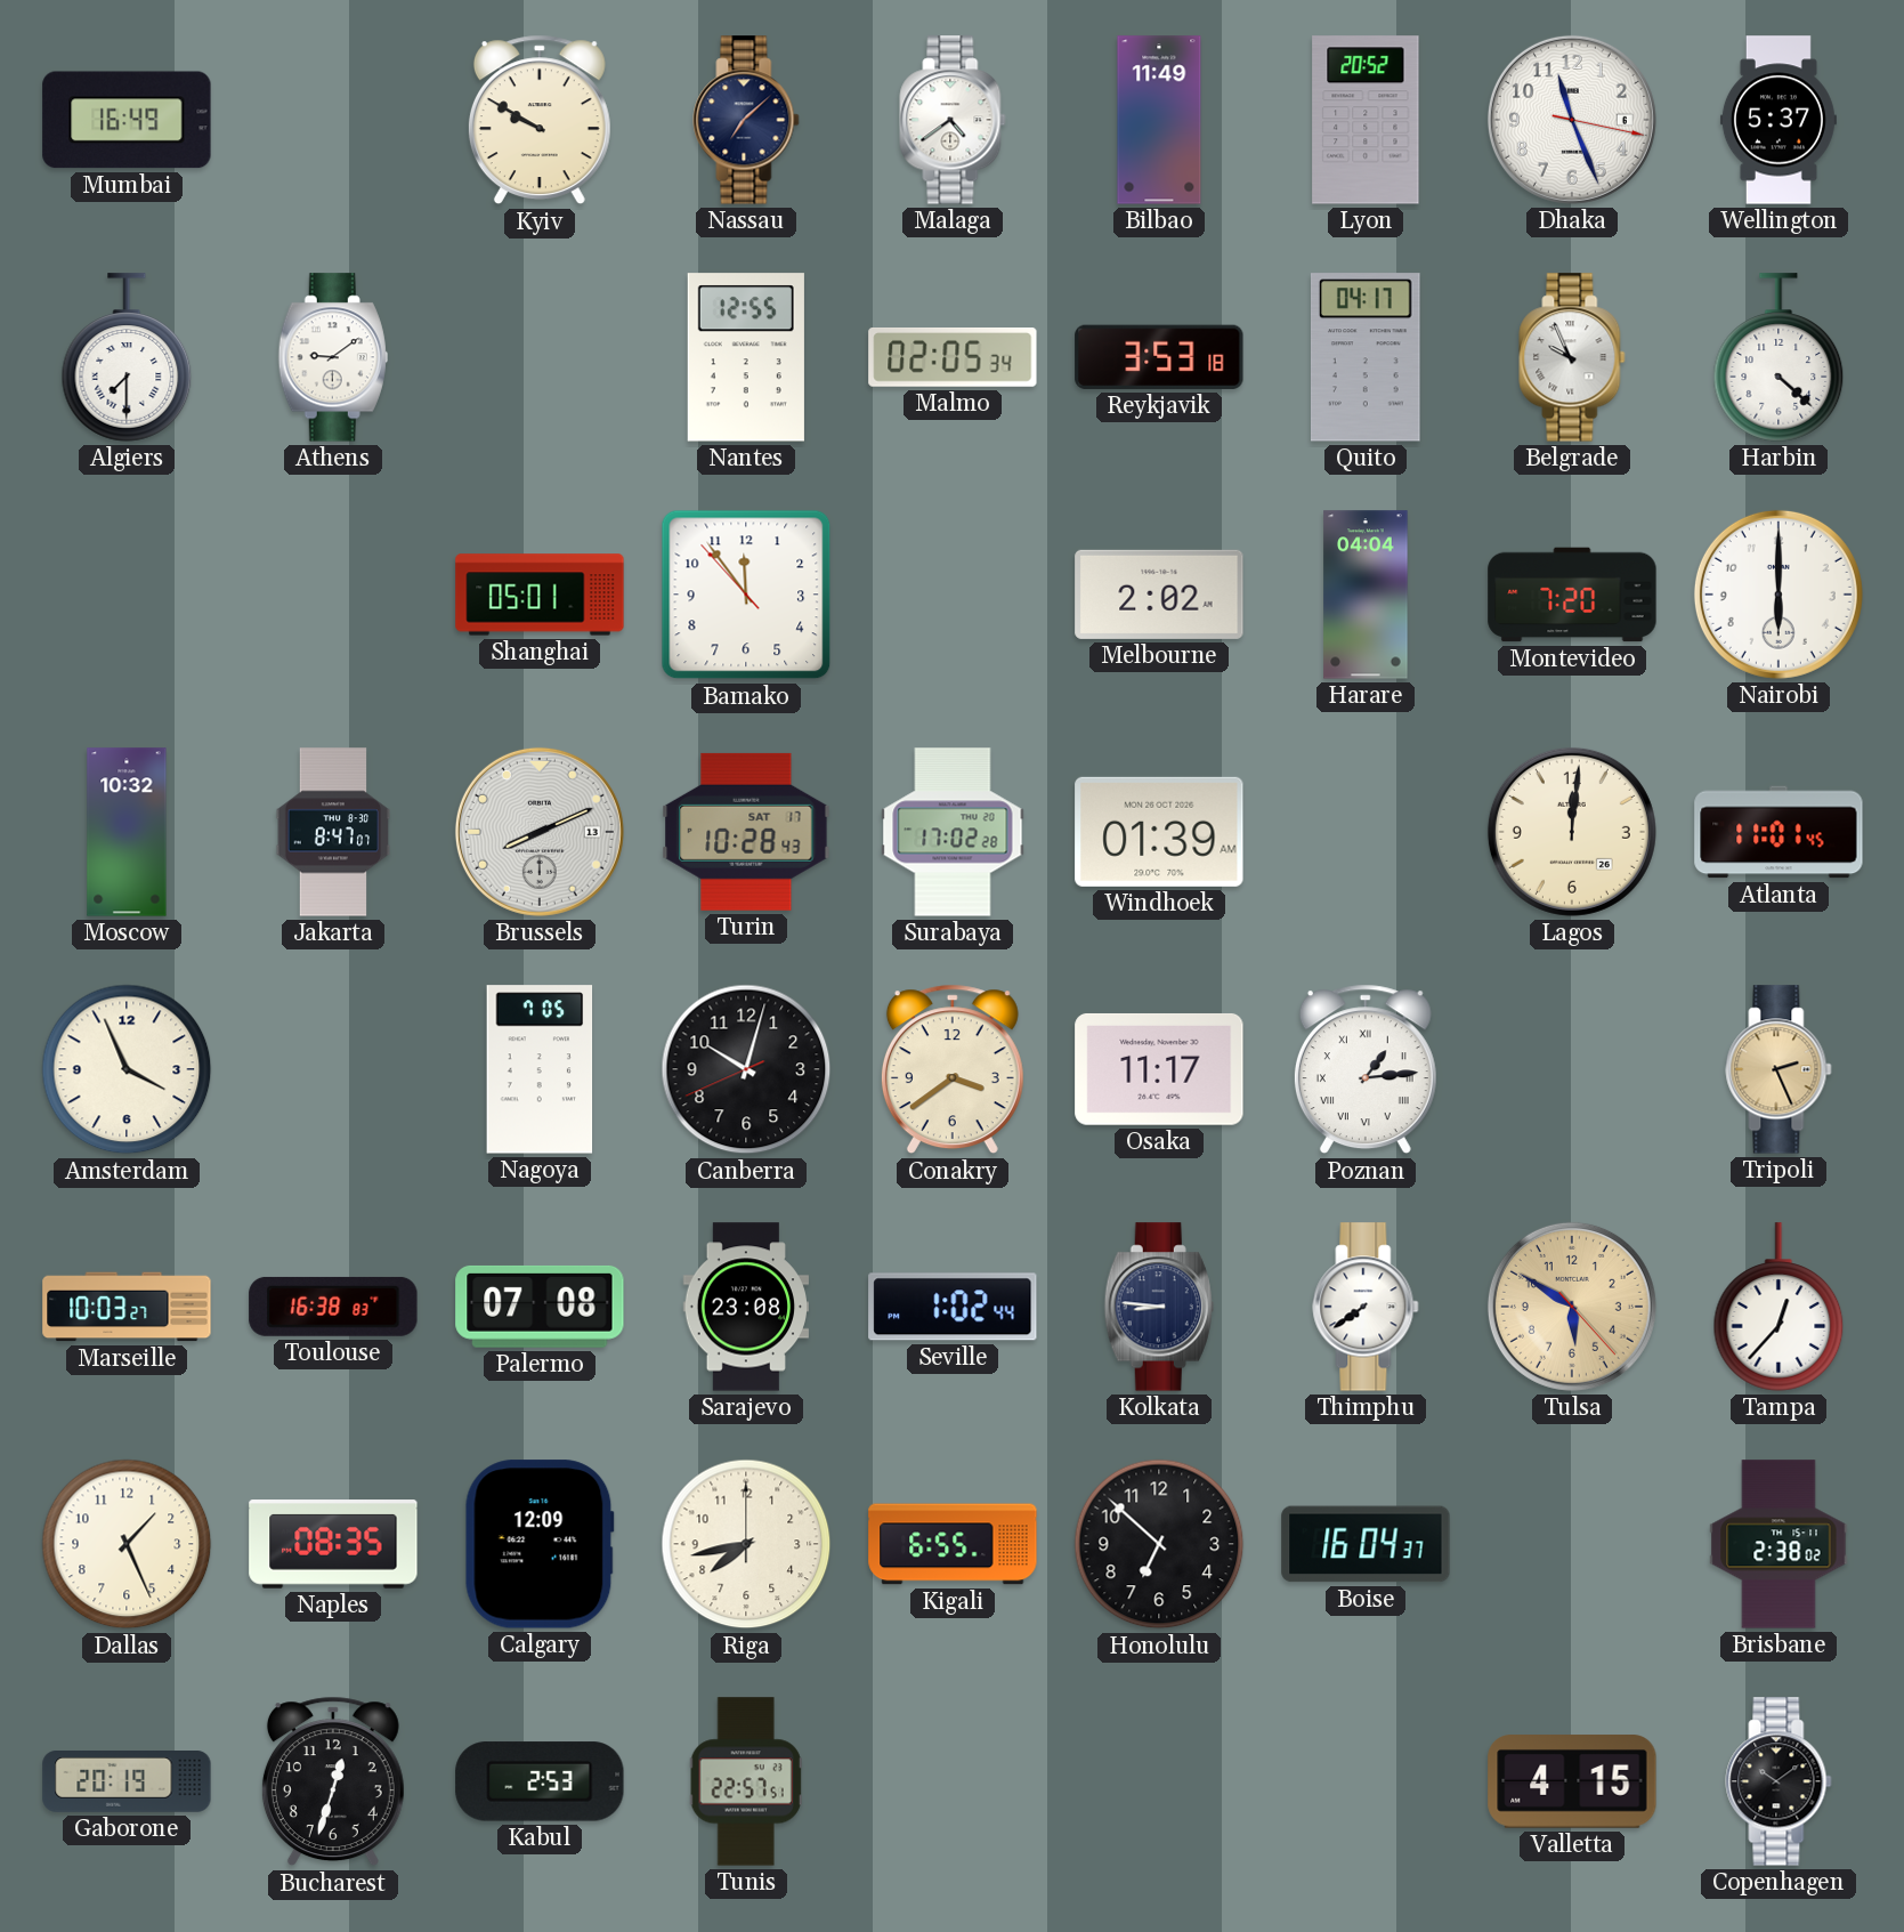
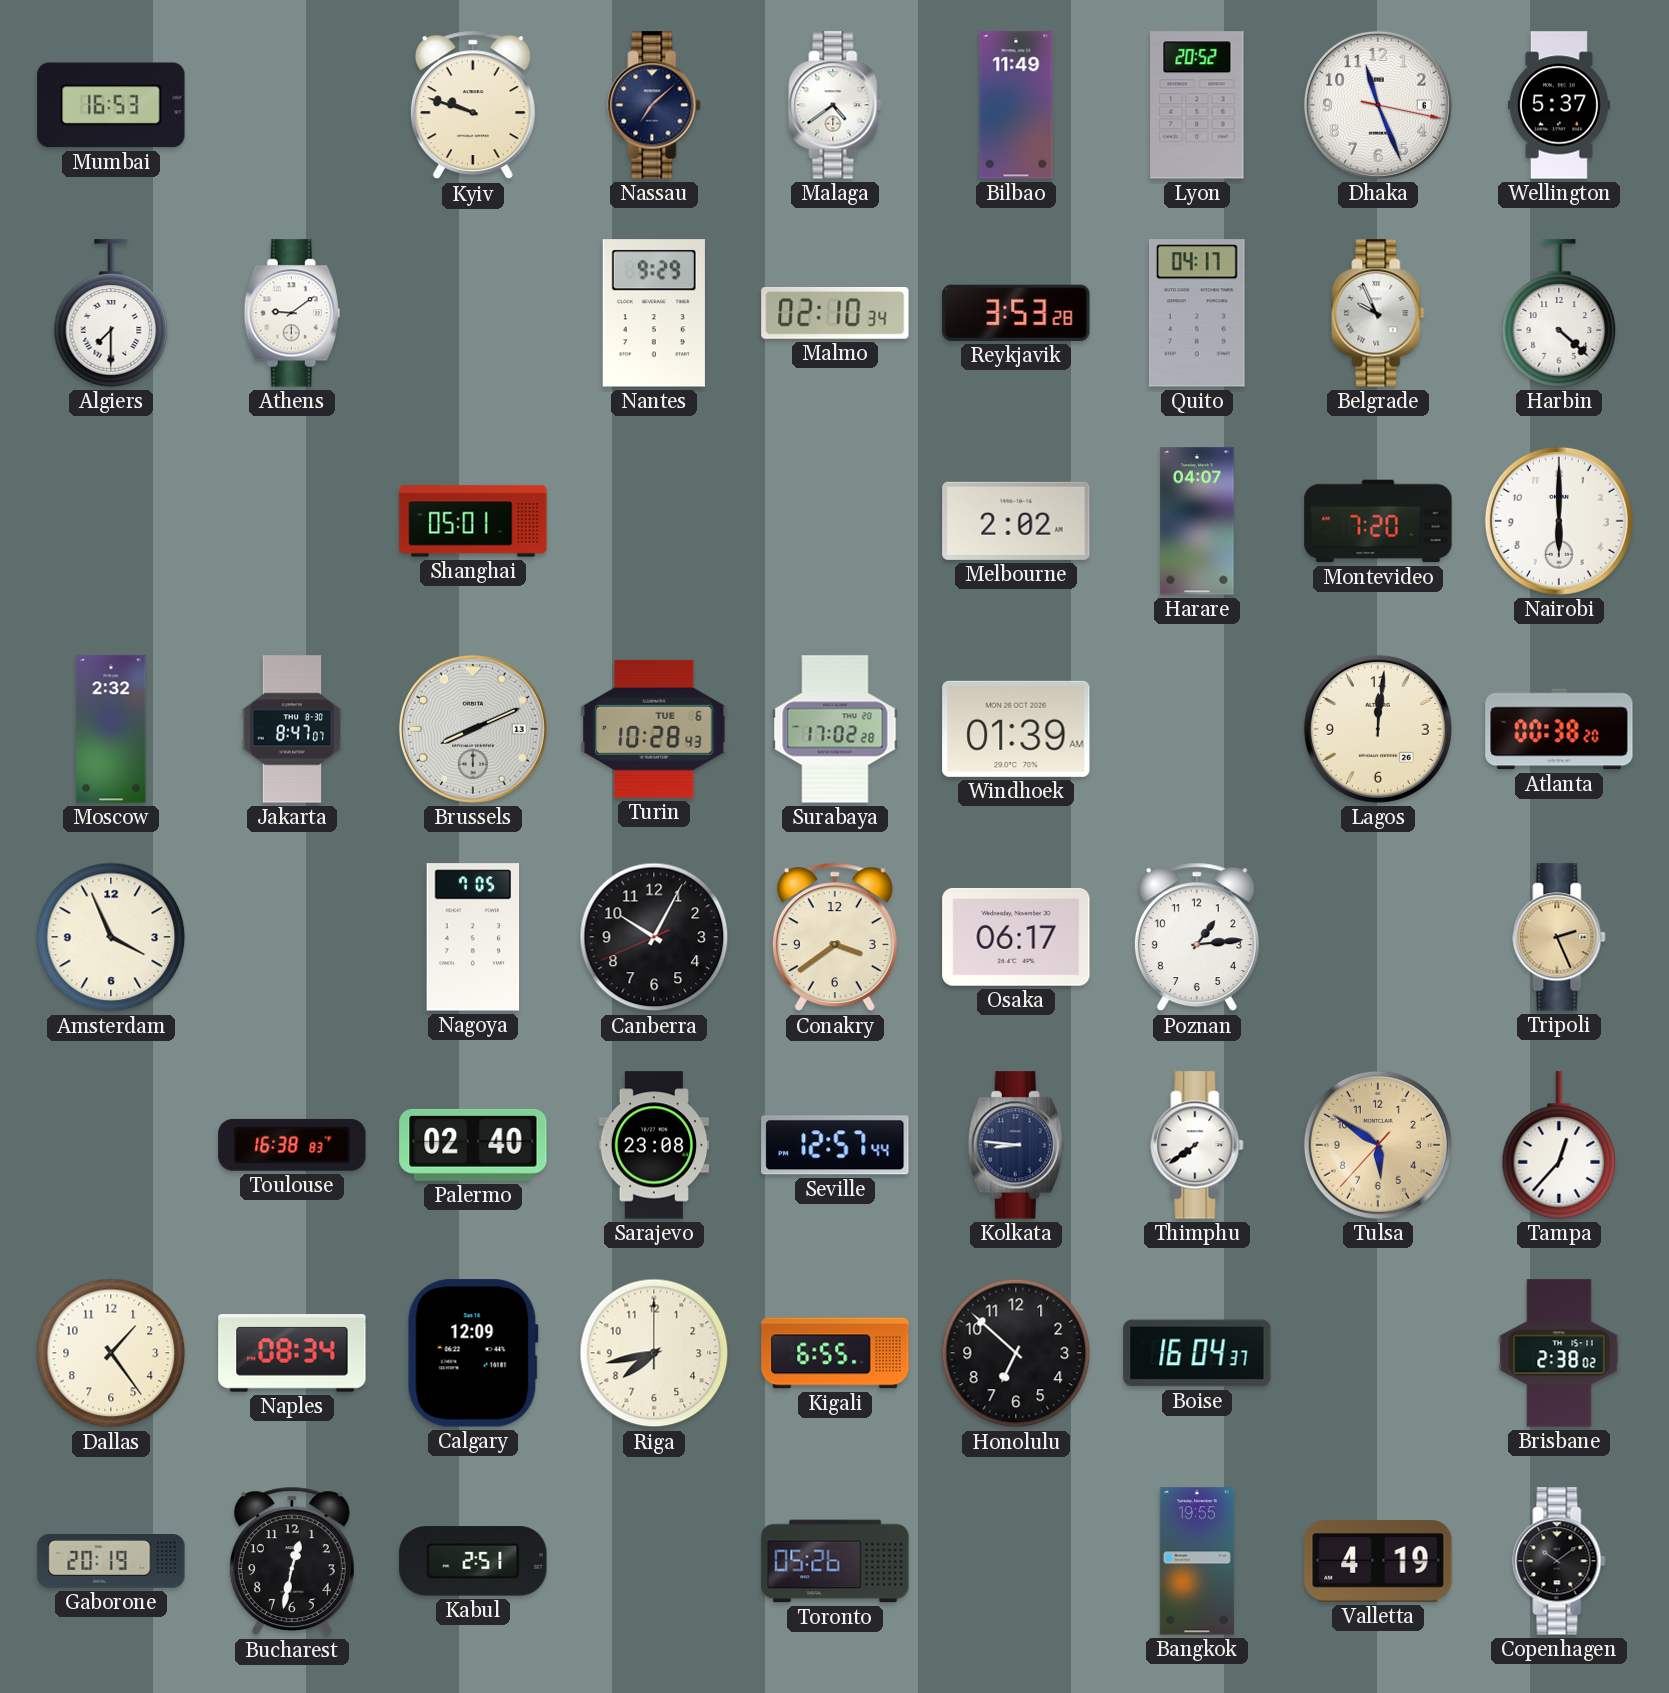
Mumbai: 16:49 -> 16:53 (111, 105)
Kyiv: 9:50 -> 9:48 (473, 105)
Nantes: 12:55 -> 9:29 (654, 313)
Malmo: 02:05 -> 02:10 (835, 314)
Reykjavik: 3:53:18 -> 3:53:28 (1016, 313)
Bamako: 11:53 -> none (746, 595)
Harare: 04:04 -> 04:07 (1197, 521)
Moscow: 10:32 -> 2:32 (111, 729)
Turin date: SAT 17 -> TUE 6 (654, 729)
Atlanta: 11:01 -> 00:38 (1559, 729)
Canberra: 10:02 -> 10:04 (654, 937)
Osaka: 11:17 -> 06:17 (1016, 937)
Poznan numerals: Roman -> Arabic (1197, 937)
Marseille: 10:03 -> none (127, 1307)
Palermo: 07:08 -> 02:40 (473, 1145)
Seville: 1:02 -> 12:57 (835, 1145)
Tulsa: 5:50:23 -> 5:50:37 (1378, 1145)
Dallas: 1:26 -> 1:24 (111, 1353)
Naples: 08:35 -> 08:34 (292, 1353)
Bucharest: 12:33 -> 12:32 (292, 1561)
Kabul: 2:53 -> 2:51 (473, 1561)
Tunis: 22:57 -> none (746, 1781)
Toronto: none -> 05:26 (835, 1561)
Bangkok: none -> 19:55 (1197, 1561)
Valletta: 4:15 -> 4:19 (1378, 1561)
